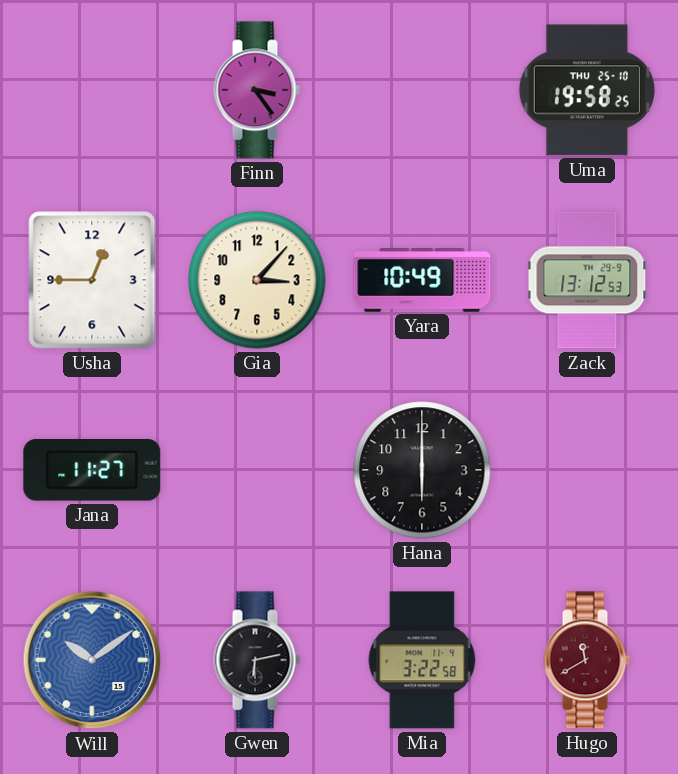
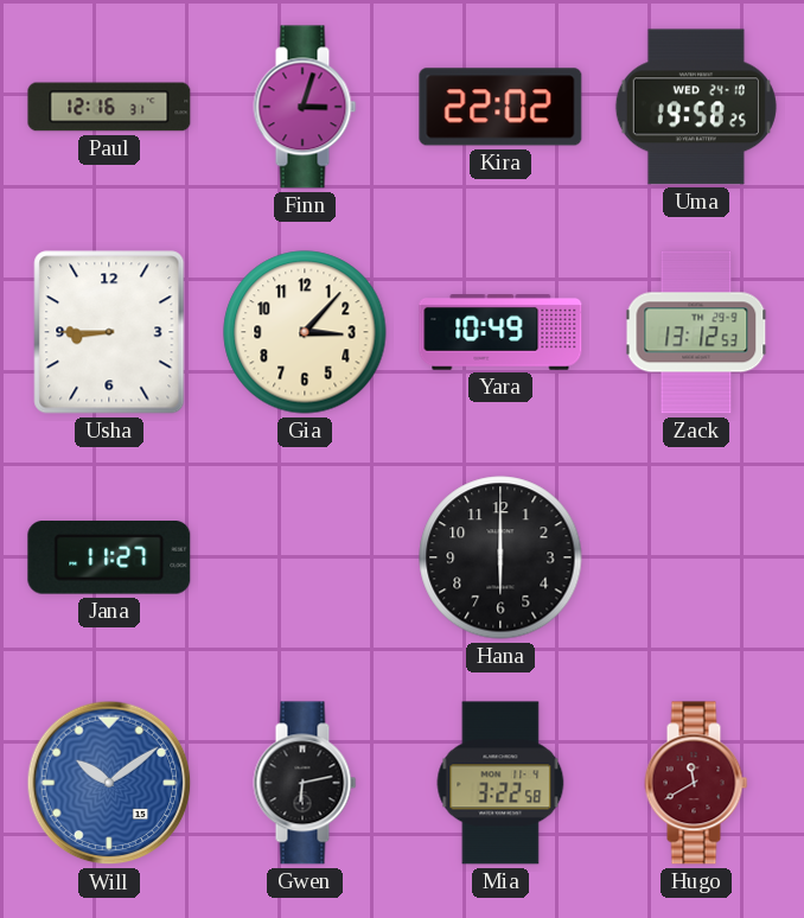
Paul: none -> 12:16 (109, 107)
Finn: 3:24 -> 3:03 (305, 107)
Kira: none -> 22:02 (500, 107)
Uma date: THU 25-10 -> WED 24-10 (696, 107)
Usha: 12:45 -> 8:45 (109, 332)
